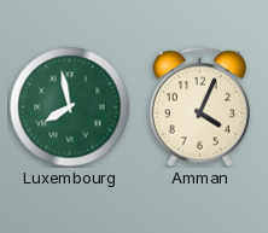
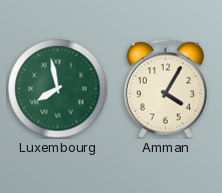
Amman: 4:04 -> 4:05 (165, 88)
